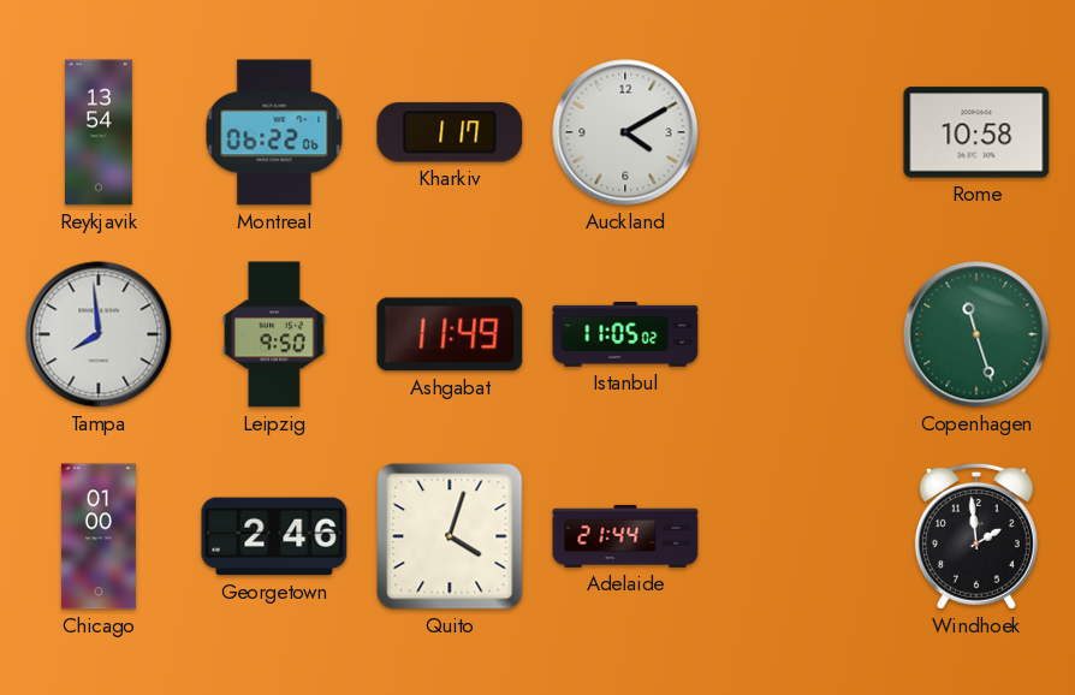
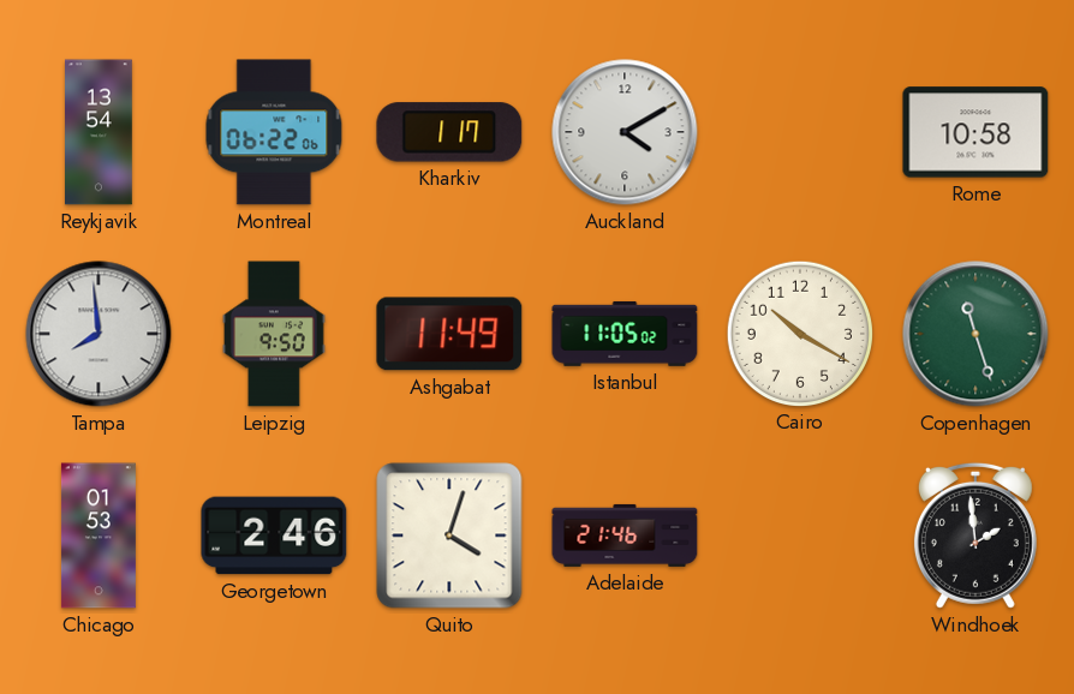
Cairo: none -> 10:20 (799, 333)
Chicago: 01:00 -> 01:53 (99, 536)
Adelaide: 21:44 -> 21:46 (625, 536)
